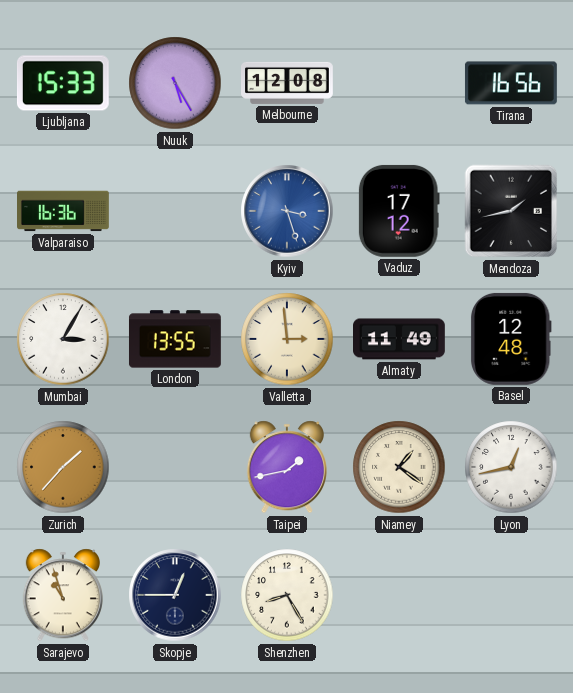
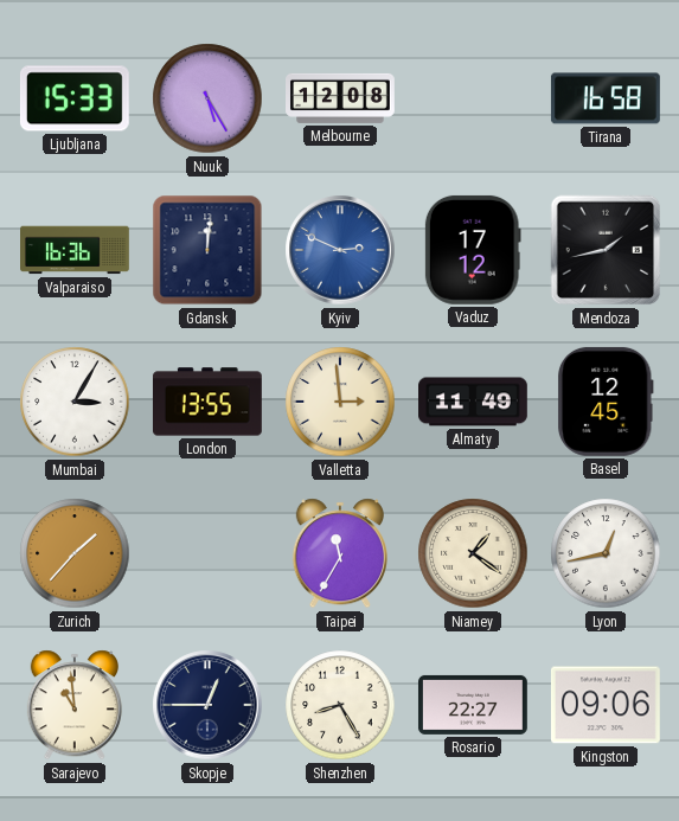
Tirana: 16:56 -> 16:58 (606, 98)
Gdansk: none -> 12:01 (207, 250)
Kyiv: 3:27 -> 2:49 (340, 250)
Basel: 12:48 -> 12:45 (606, 402)
Taipei: 1:43 -> 11:35 (340, 553)
Sarajevo: 10:57 -> 10:59 (75, 705)
Rosario: none -> 22:27 (473, 705)
Kingston: none -> 09:06 (606, 705)
